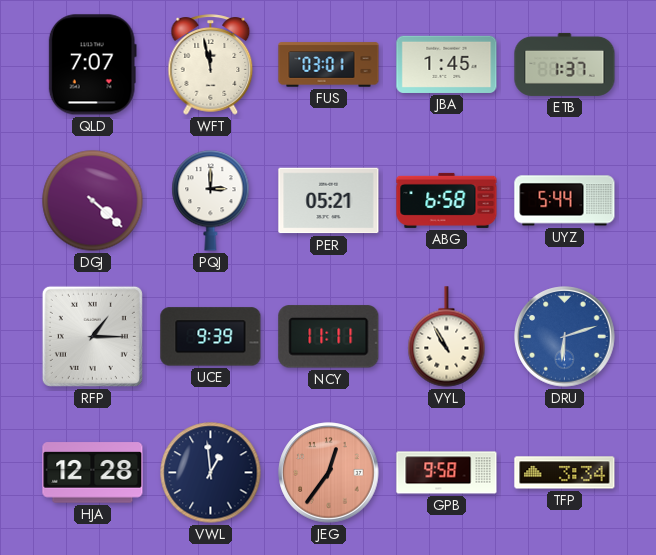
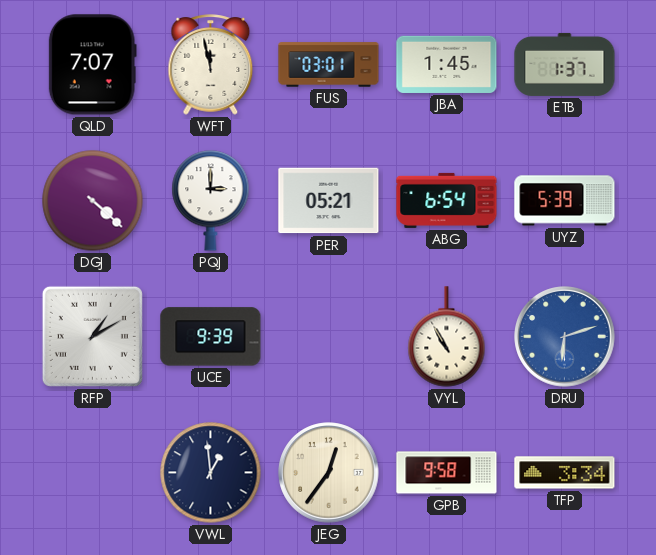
ABG: 6:58 -> 6:54 (447, 200)
UYZ: 5:44 -> 5:39 (565, 201)
RFP: 1:15 -> 1:10 (92, 336)
NCY: 11:11 -> none (329, 337)
HJA: 12:28 -> none (93, 473)
JEG dial: salmon -> cream (329, 473)
